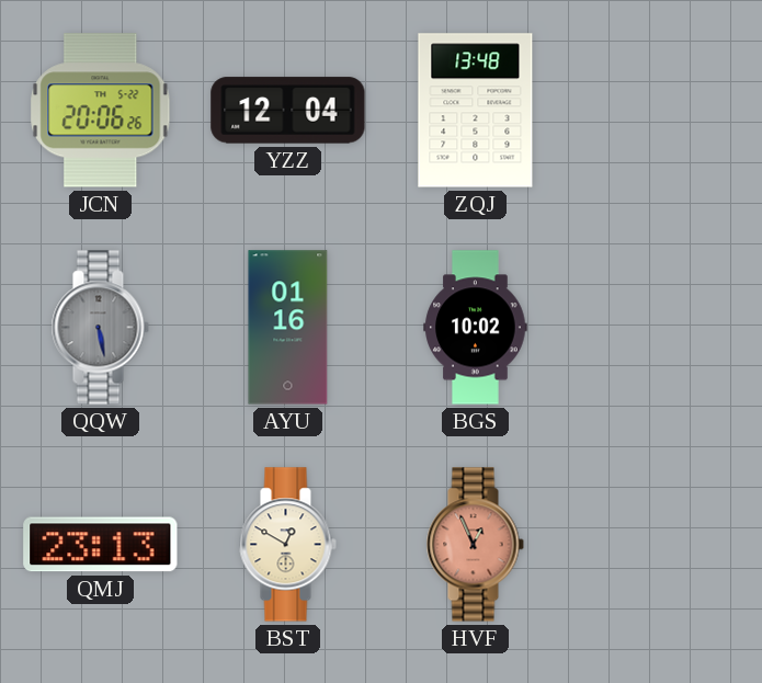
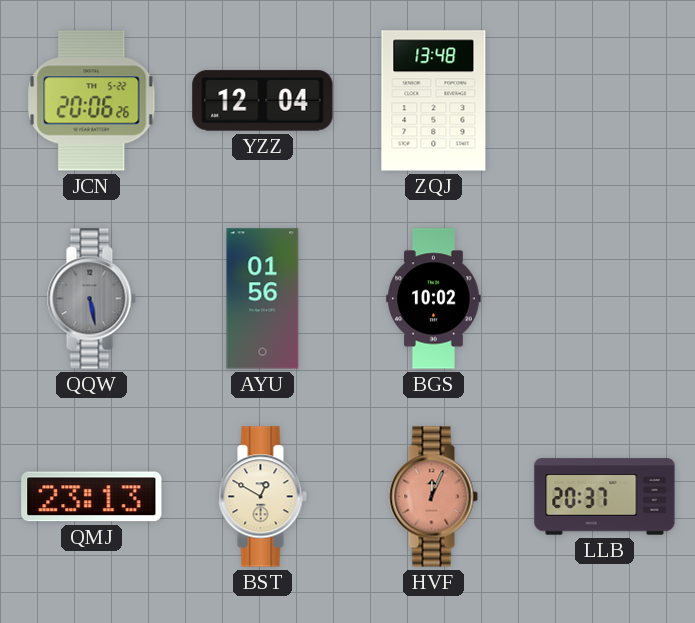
AYU: 01:16 -> 01:56 (263, 299)
HVF: 12:56 -> 12:04 (433, 497)
LLB: none -> 20:37 (605, 497)
